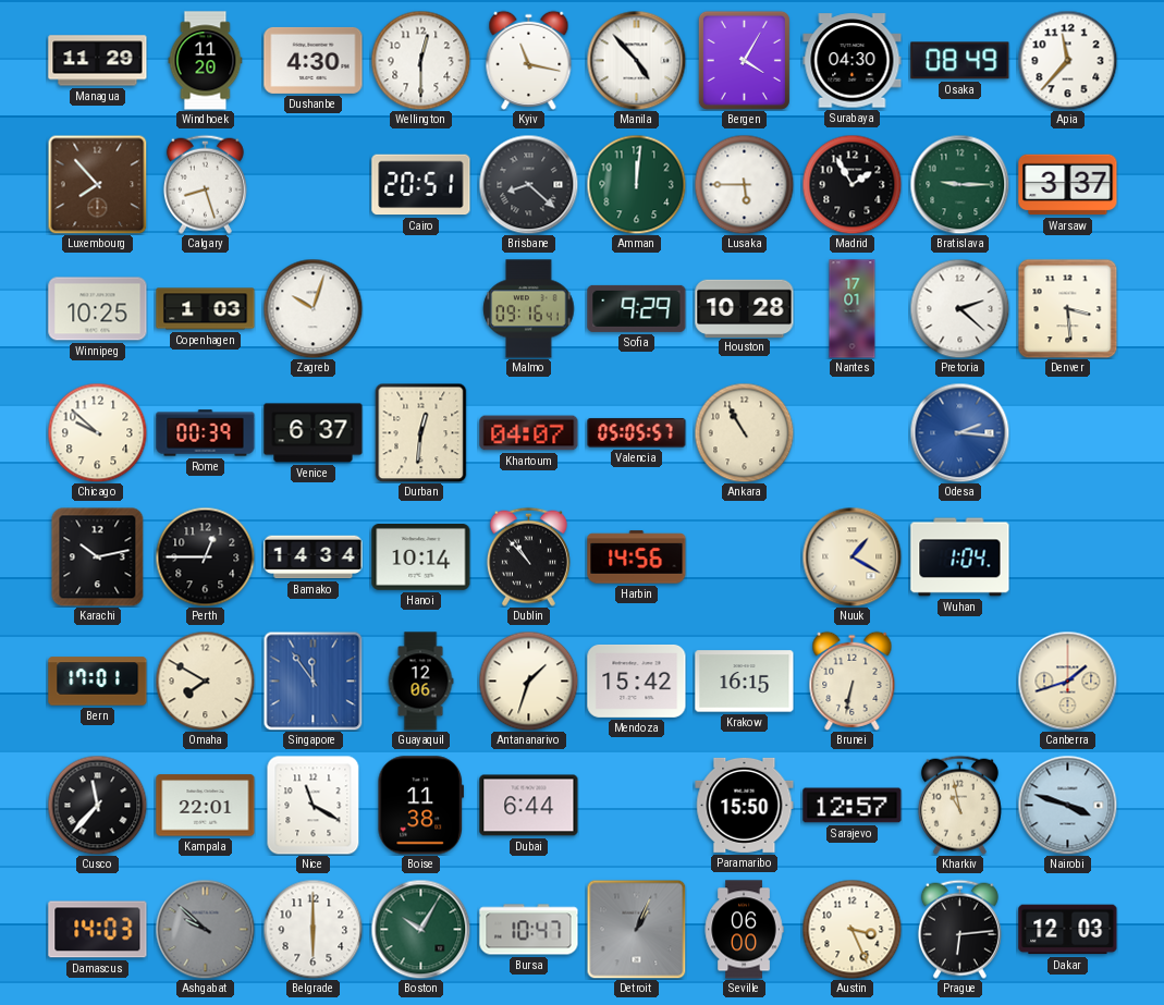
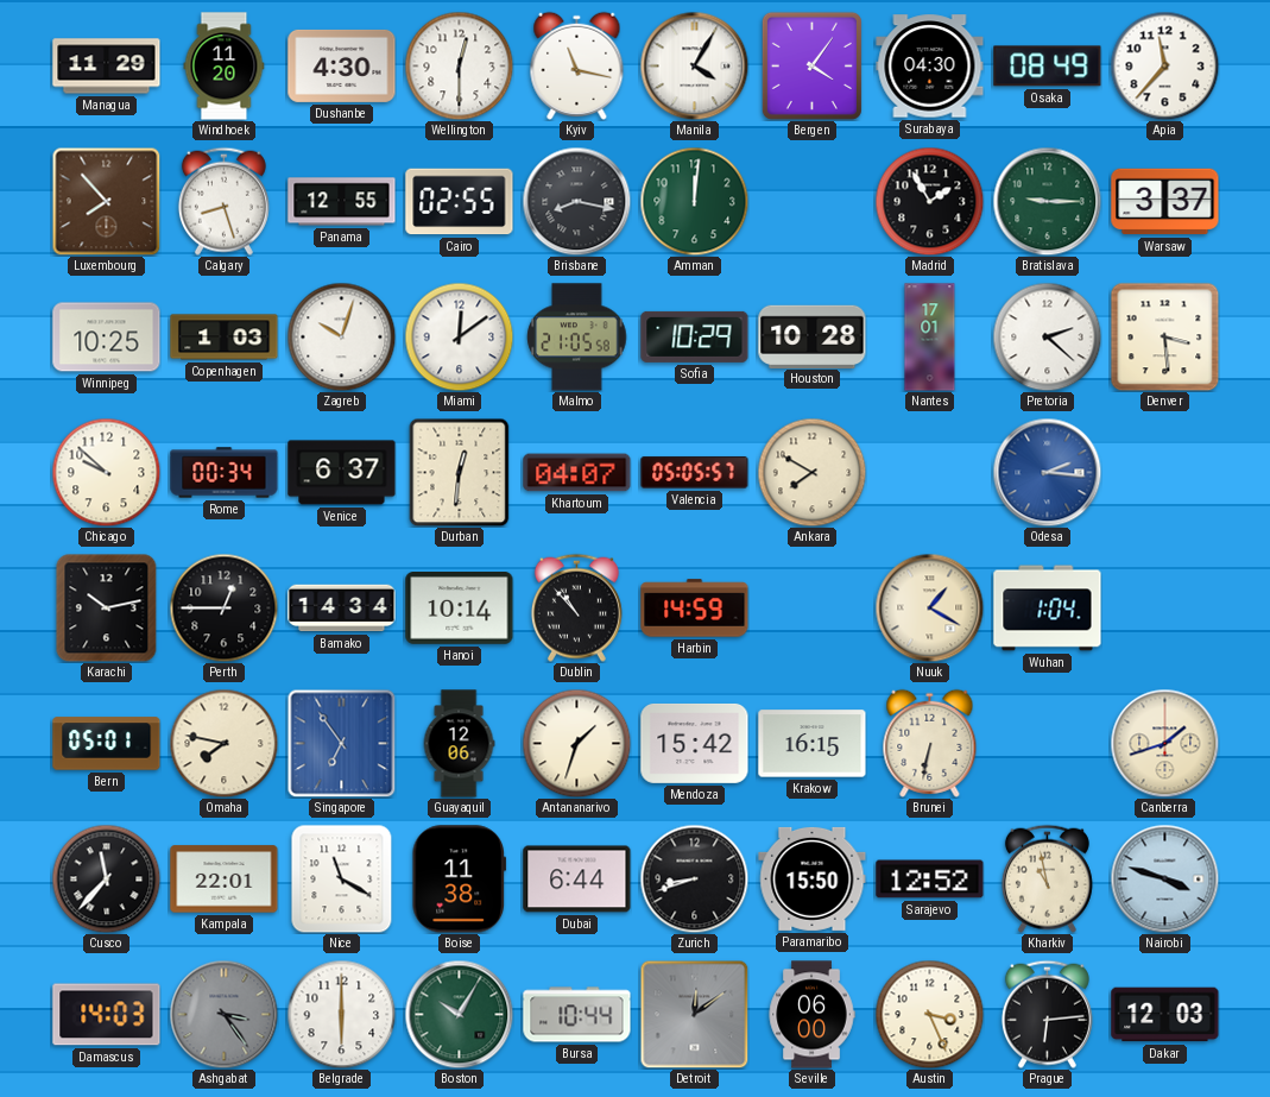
Manila: 4:53 -> 4:05 (694, 65)
Bergen: 4:05 -> 4:06 (811, 65)
Panama: none -> 12:55 (342, 202)
Cairo: 20:51 -> 02:55 (460, 202)
Brisbane: 8:22 -> 8:17 (576, 201)
Lusaka: 5:45 -> none (744, 184)
Miami: none -> 12:09 (459, 336)
Malmo: 09:16 -> 21:05 (577, 338)
Sofia: 9:29 -> 10:29 (695, 336)
Rome: 00:39 -> 00:34 (225, 473)
Ankara: 10:55 -> 7:50 (811, 472)
Harbin: 14:56 -> 14:59 (695, 609)
Bern: 17:01 -> 05:01 (107, 744)
Omaha: 7:50 -> 7:47 (223, 743)
Singapore: 11:54 -> 6:54 (341, 743)
Zurich: none -> 8:42 (694, 878)
Sarajevo: 12:57 -> 12:52 (930, 880)
Ashgabat: 9:52 -> 3:24 (223, 1014)
Bursa: 10:47 -> 10:44 (577, 1015)
Detroit: 1:04 -> 12:09 (694, 1014)
